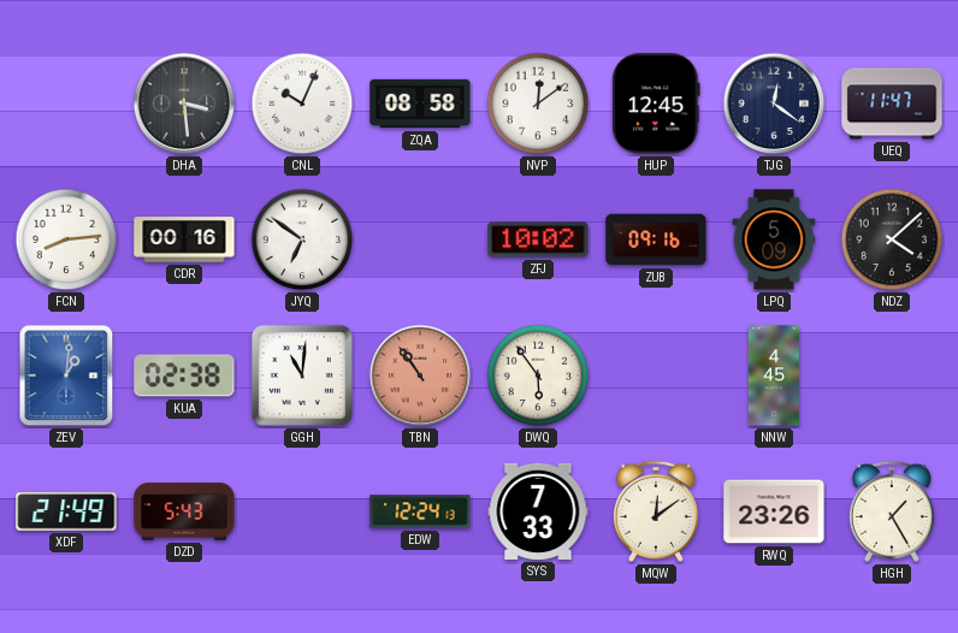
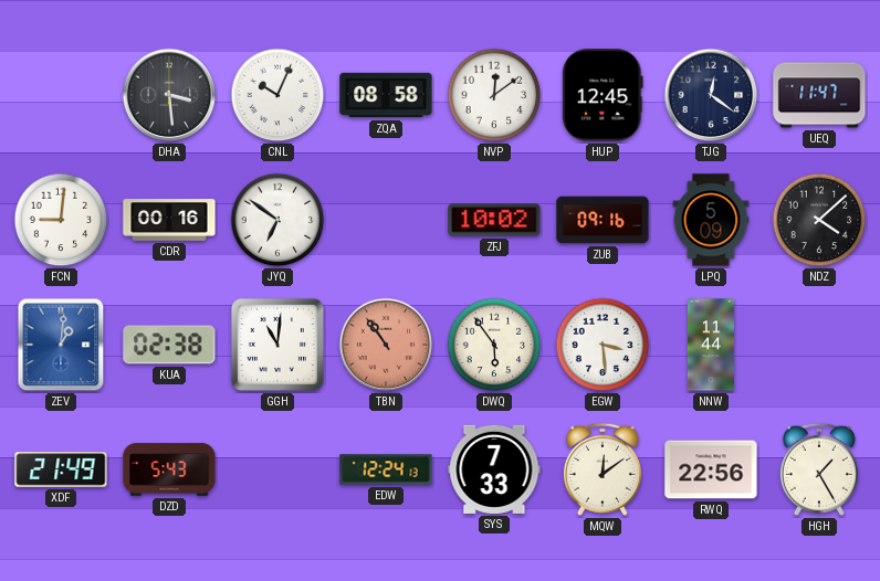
FCN: 8:14 -> 9:01 (61, 220)
EGW: none -> 3:29 (603, 345)
NNW: 4:45 -> 11:44 (711, 345)
RWQ: 23:26 -> 22:56 (711, 469)
